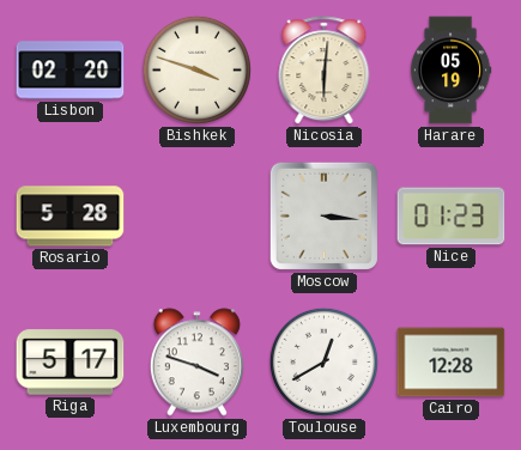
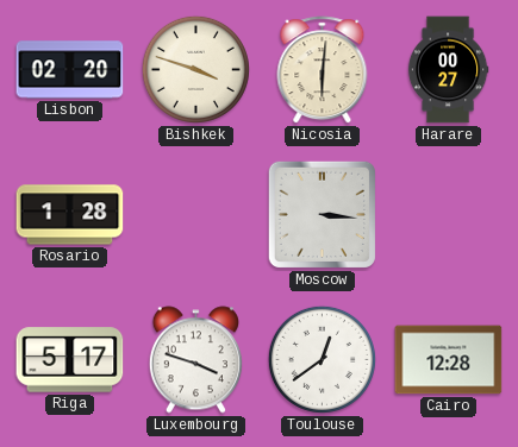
Harare: 05:19 -> 00:27 (448, 70)
Rosario: 5:28 -> 1:28 (70, 215)
Nice: 01:23 -> none (452, 217)
Toulouse: 12:40 -> 12:39 (322, 359)
